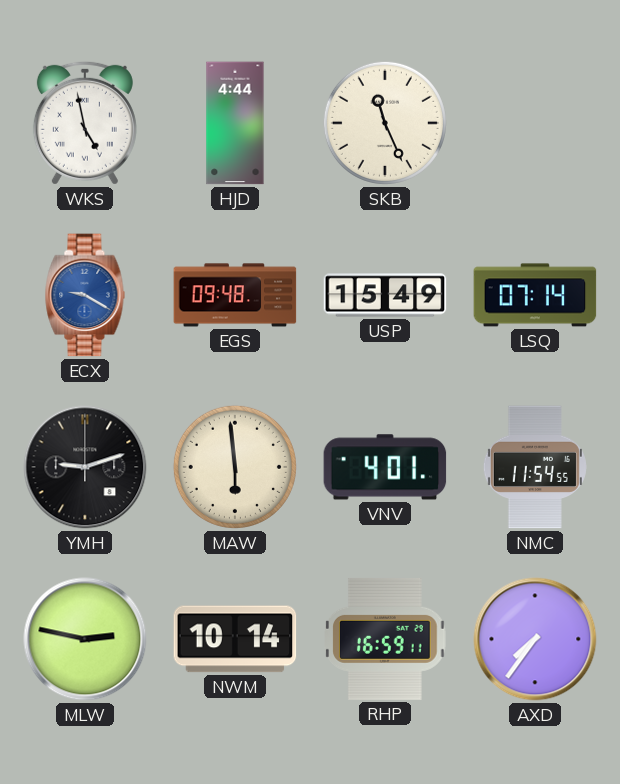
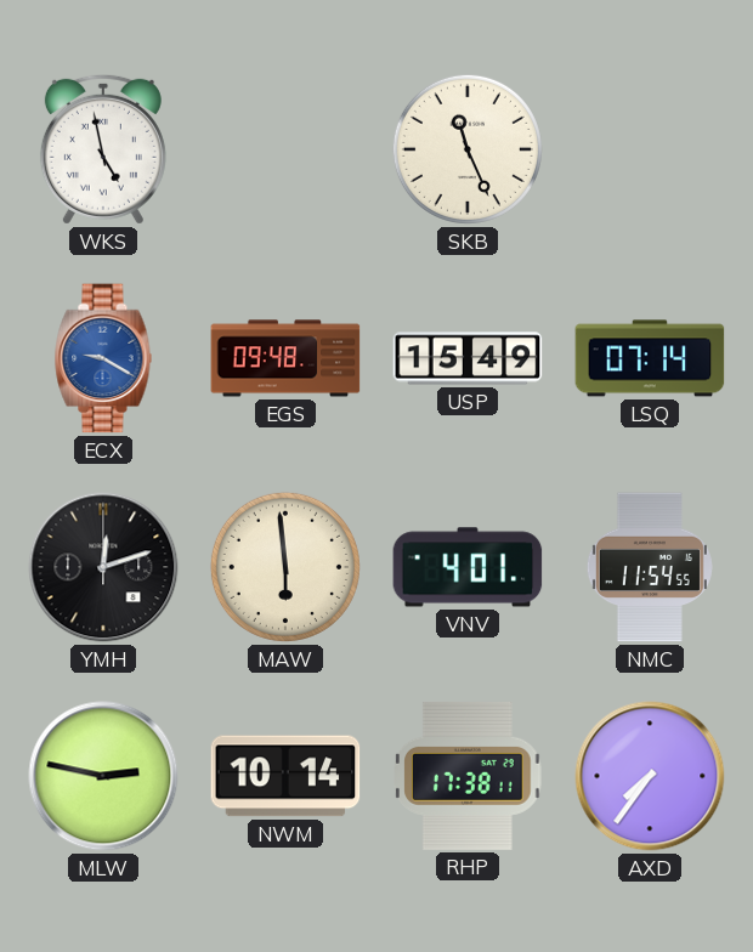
HJD: 4:44 -> none (235, 123)
YMH: 9:12 -> 12:12 (103, 567)
RHP: 16:59 -> 17:38 (468, 776)
